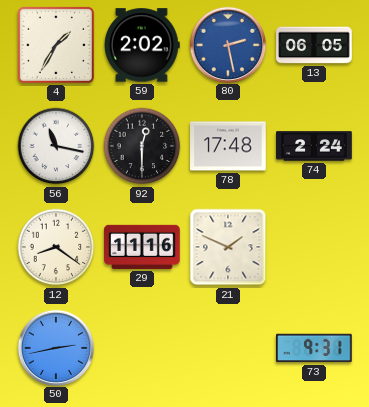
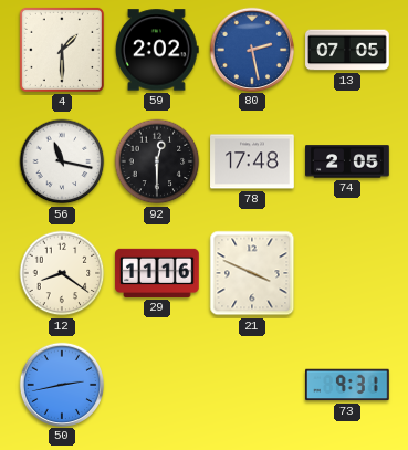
4: 1:35 -> 1:30 (62, 50)
13: 06:05 -> 07:05 (347, 50)
74: 2:24 -> 2:05 (347, 161)
21: 1:49 -> 3:49 (252, 273)
